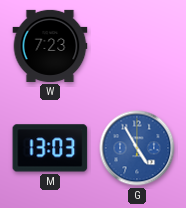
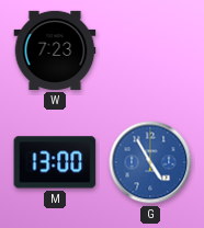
M: 13:03 -> 13:00 (55, 162)
